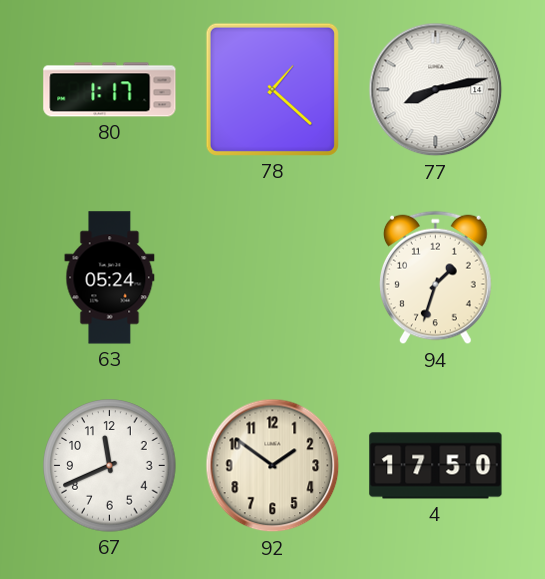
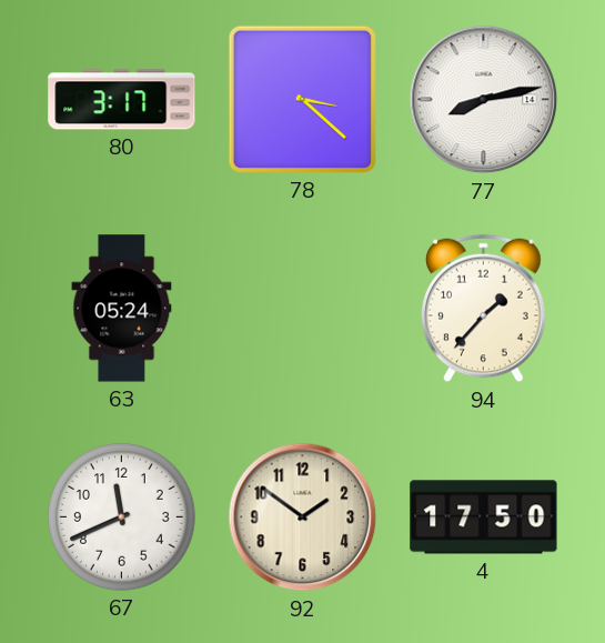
80: 1:17 -> 3:17 (122, 100)
78: 1:22 -> 3:22 (302, 99)
94: 1:33 -> 1:37 (484, 309)
